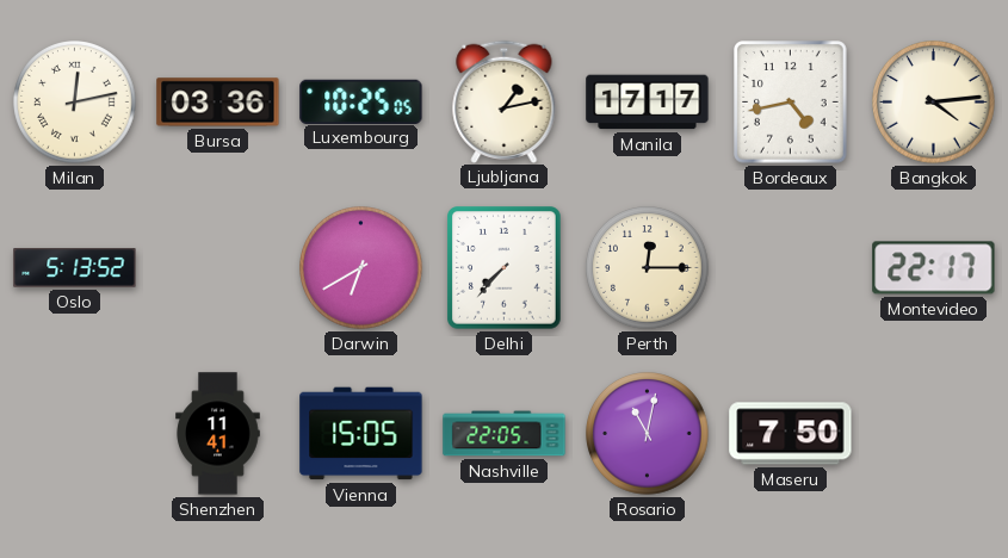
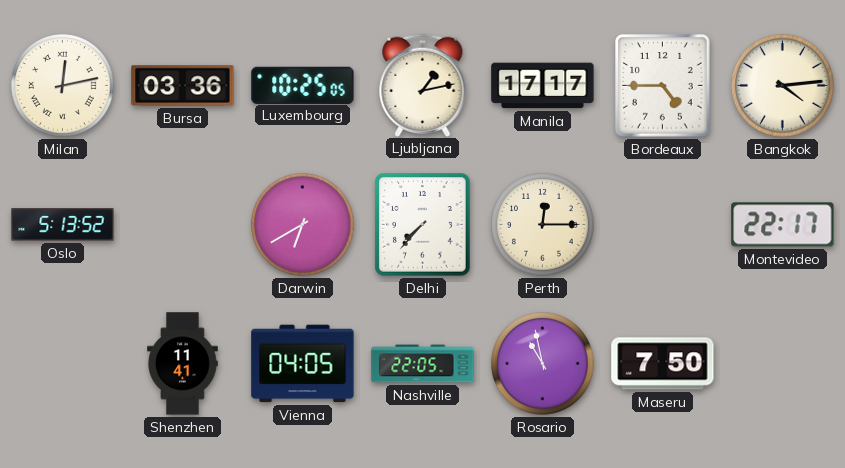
Bordeaux: 4:43 -> 4:45 (663, 86)
Vienna: 15:05 -> 04:05 (303, 364)
Rosario: 11:02 -> 10:58 (543, 364)
